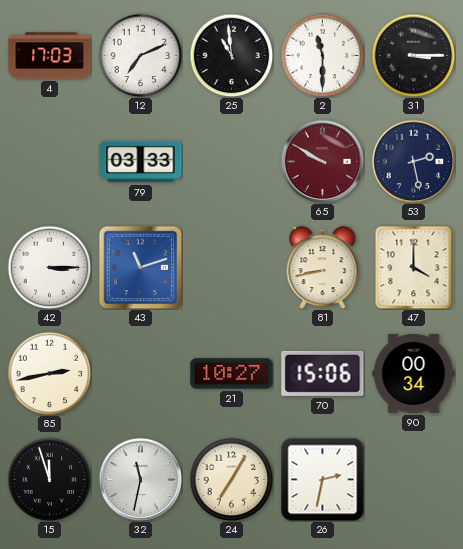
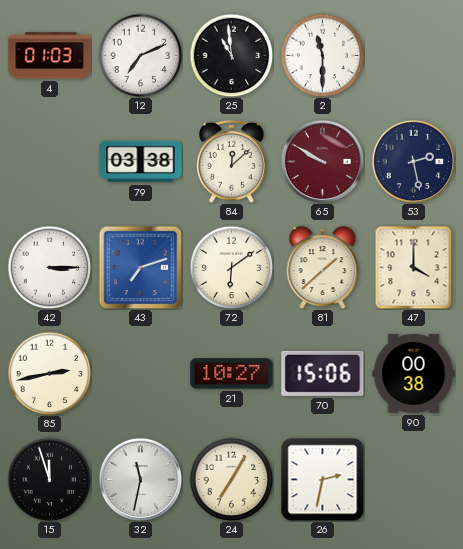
4: 17:03 -> 01:03 (50, 56)
31: 3:15 -> none (413, 55)
79: 03:33 -> 03:38 (141, 162)
84: none -> 12:08 (231, 161)
43: 11:12 -> 7:12 (140, 267)
72: none -> 6:09 (231, 267)
81: 8:43 -> 1:38 (323, 268)
90: 00:34 -> 00:38 (414, 373)
